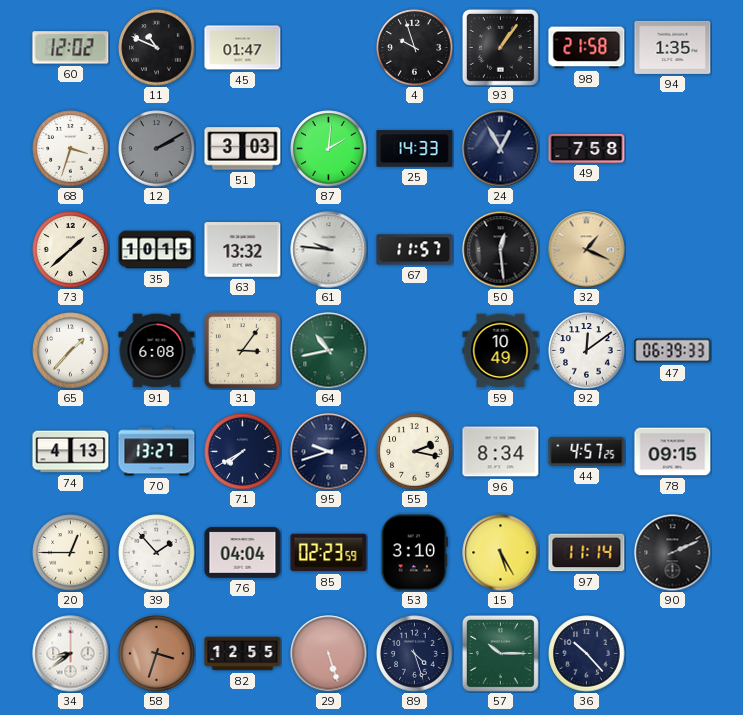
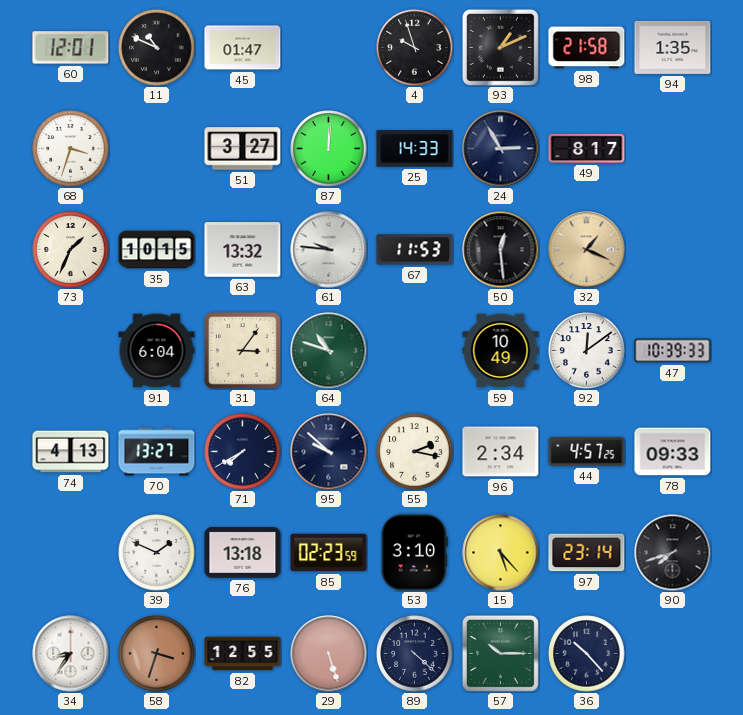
60: 12:02 -> 12:01 (71, 48)
93: 1:06 -> 1:11 (500, 47)
12: 2:10 -> none (157, 149)
51: 3:03 -> 3:27 (243, 149)
87: 2:01 -> 12:01 (329, 149)
24: 12:55 -> 2:55 (501, 149)
49: 7:58 -> 8:17 (587, 148)
73: 1:38 -> 1:34 (71, 250)
67: 11:57 -> 11:53 (415, 250)
65: 1:37 -> none (71, 351)
91: 6:08 -> 6:04 (157, 351)
64: 10:43 -> 10:48 (329, 351)
47: 06:39 -> 10:39 (673, 351)
95: 9:42 -> 9:52 (329, 452)
96: 8:34 -> 2:34 (501, 452)
78: 09:15 -> 09:33 (673, 452)
20: 12:45 -> none (71, 553)
39: 1:53 -> 1:49 (157, 553)
76: 04:04 -> 13:18 (243, 553)
15: 5:25 -> 5:23 (501, 553)
97: 11:14 -> 23:14 (587, 553)
90: 2:11 -> 7:42 (673, 553)
34: 8:39 -> 8:36 (71, 654)
89: 4:27 -> 4:22 (415, 654)
